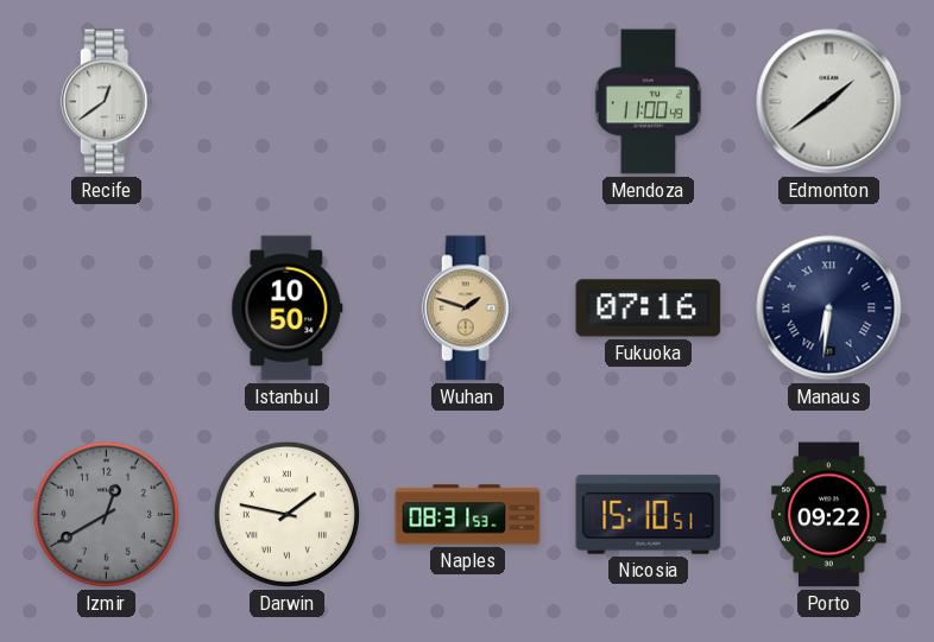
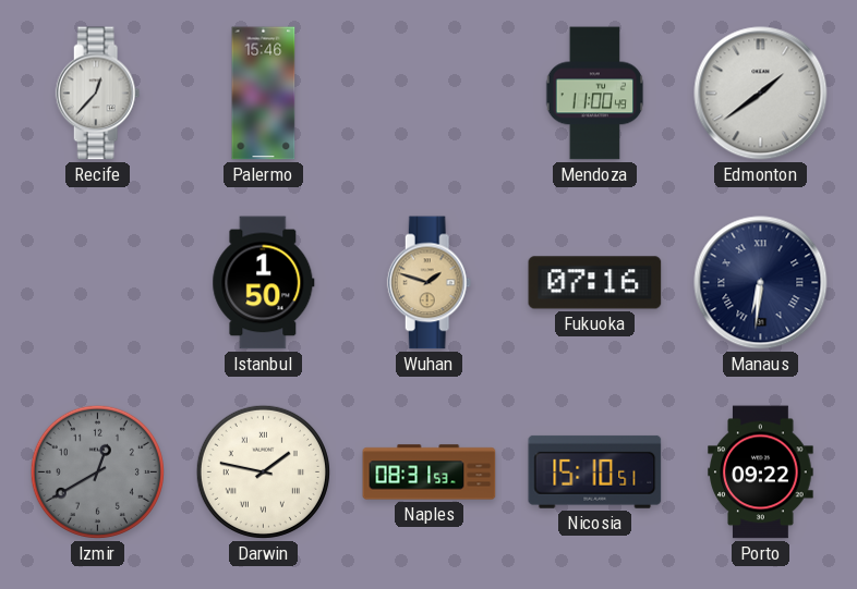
Recife: 12:39 -> 12:37 (98, 94)
Palermo: none -> 15:46 (264, 94)
Istanbul: 10:50 -> 1:50 (264, 283)
